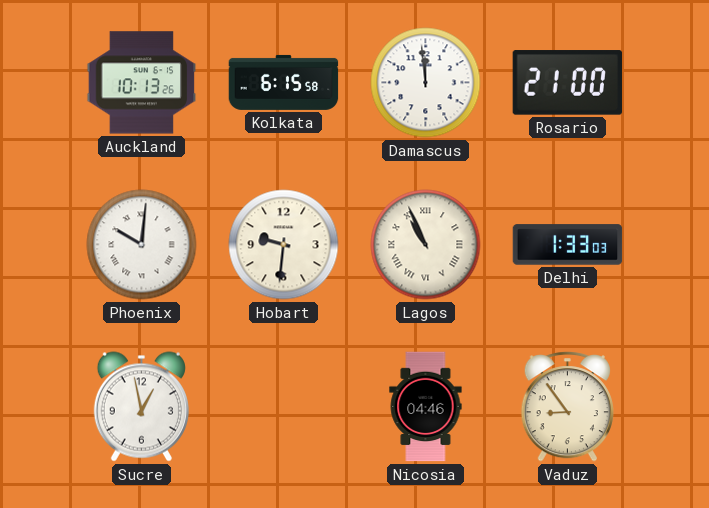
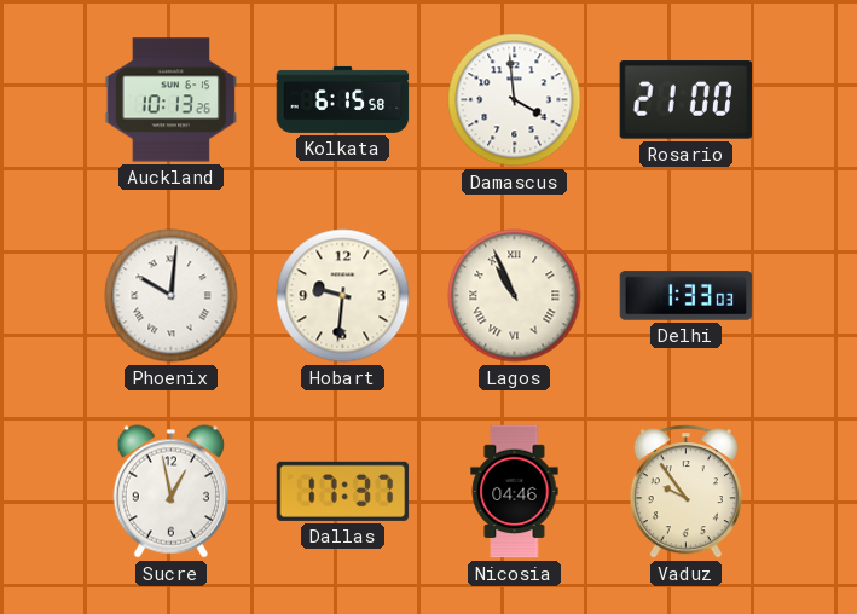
Damascus: 11:59 -> 3:59 (515, 100)
Dallas: none -> 17:37 (343, 491)
Vaduz: 8:54 -> 9:54 (685, 492)
